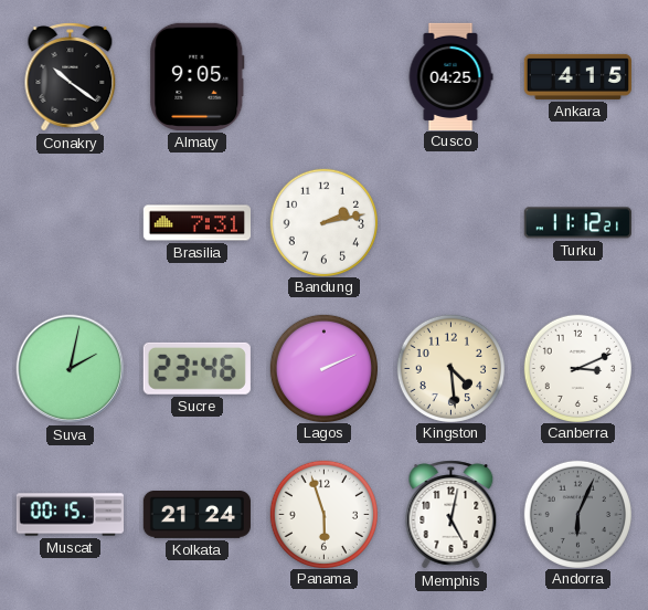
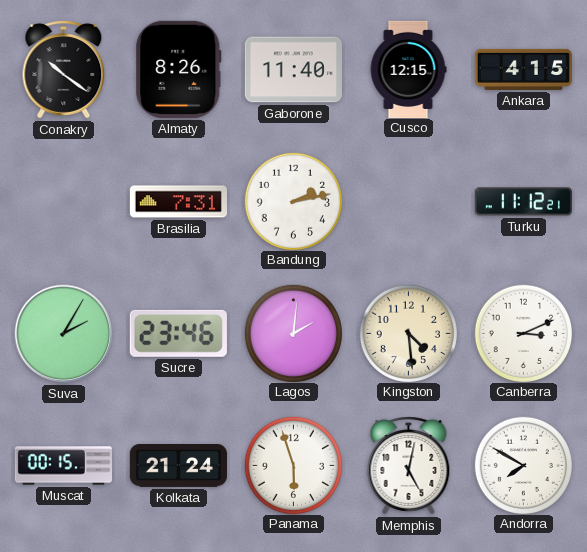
Almaty: 9:05 -> 8:26 (179, 69)
Gaborone: none -> 11:40 (293, 70)
Cusco: 04:25 -> 12:15 (408, 69)
Suva: 2:02 -> 2:05 (64, 334)
Lagos: 2:11 -> 2:01 (293, 333)
Andorra: 6:04 -> 7:50 (523, 465)
Andorra dial: grey -> white (523, 465)
